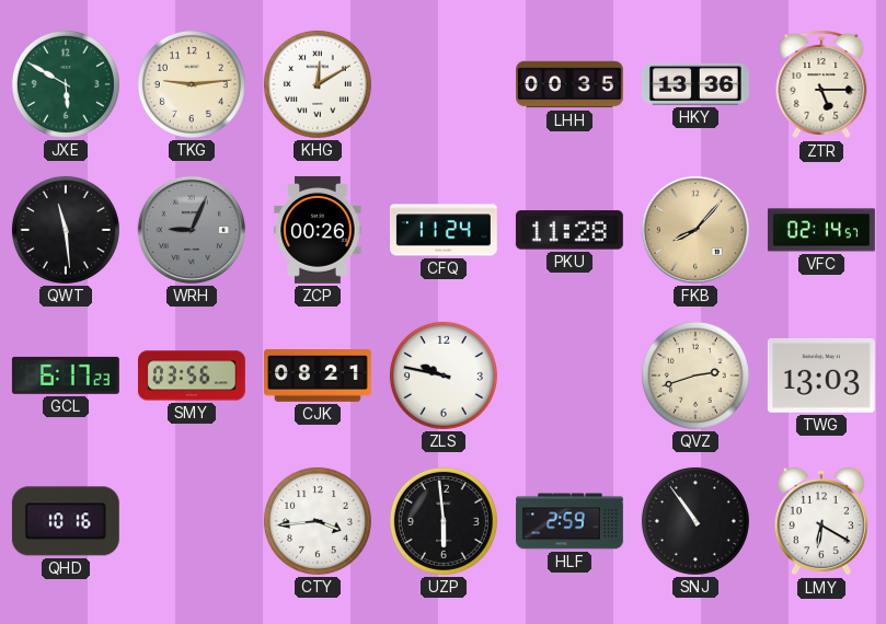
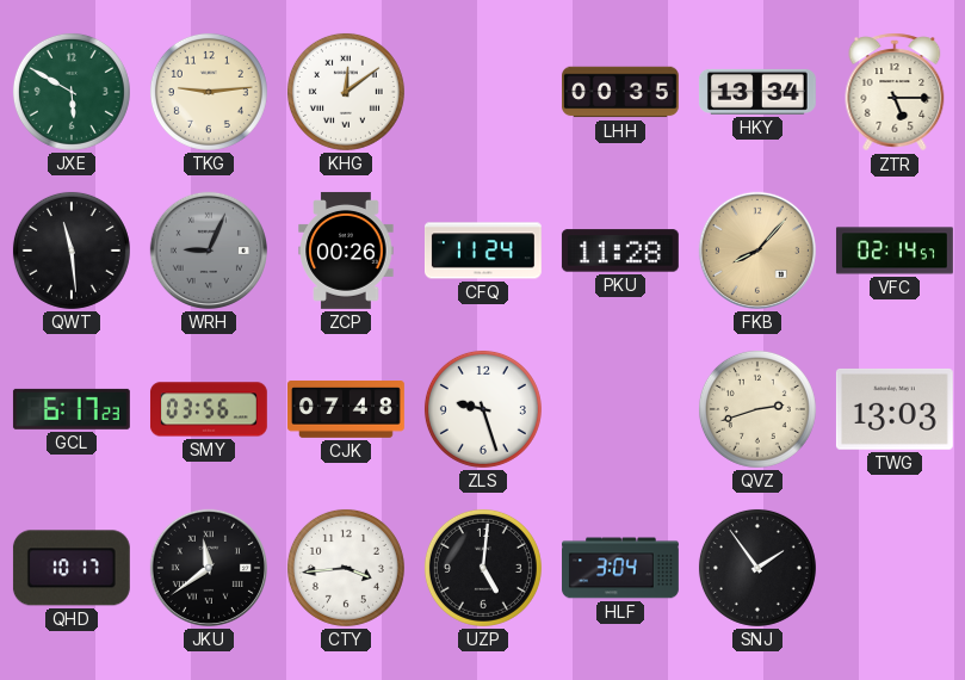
KHG: 12:10 -> 12:09 (346, 92)
HKY: 13:36 -> 13:34 (757, 92)
CJK: 08:21 -> 07:48 (347, 410)
ZLS: 9:47 -> 9:27 (483, 409)
QHD: 10:16 -> 10:17 (72, 568)
JKU: none -> 11:39 (209, 568)
UZP: 5:59 -> 5:01 (483, 568)
HLF: 2:59 -> 3:04 (621, 568)
SNJ: 10:54 -> 1:54 (757, 568)
LMY: 6:20 -> none (821, 521)
